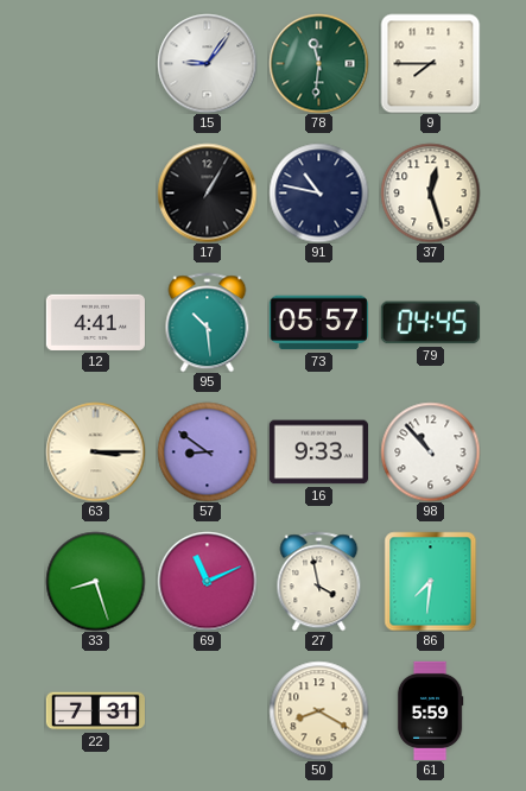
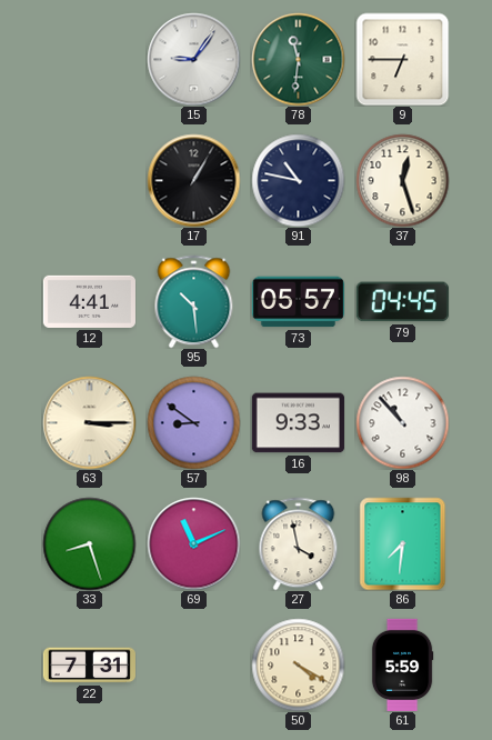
9: 7:45 -> 6:45 (402, 59)
50: 8:20 -> 4:20 (298, 664)
